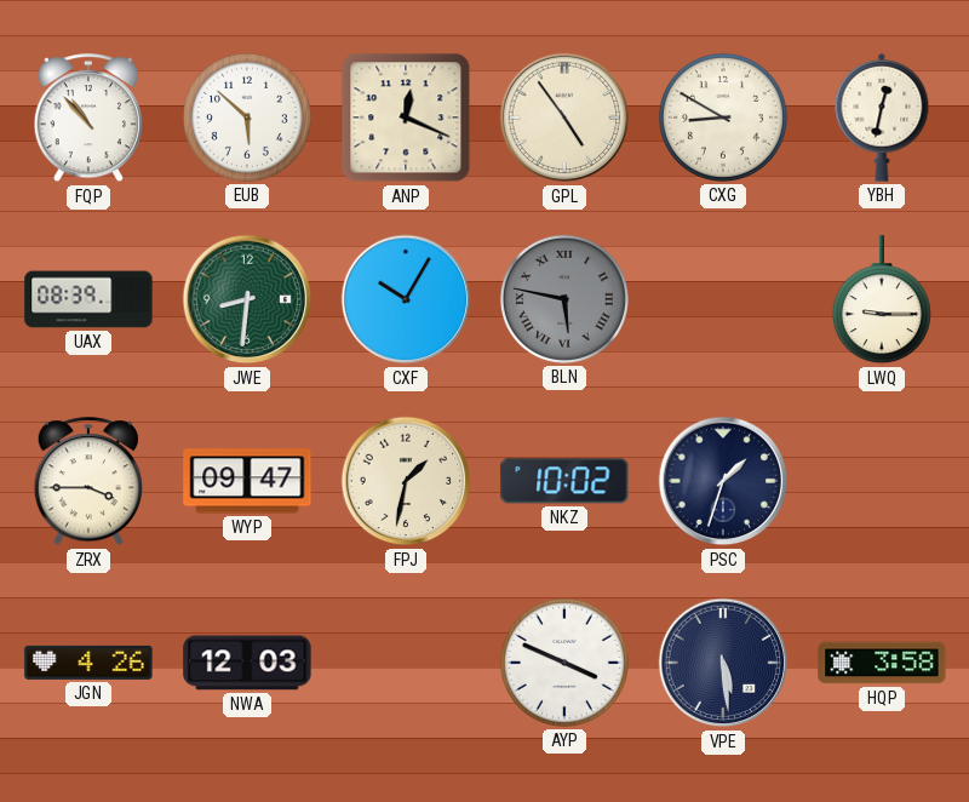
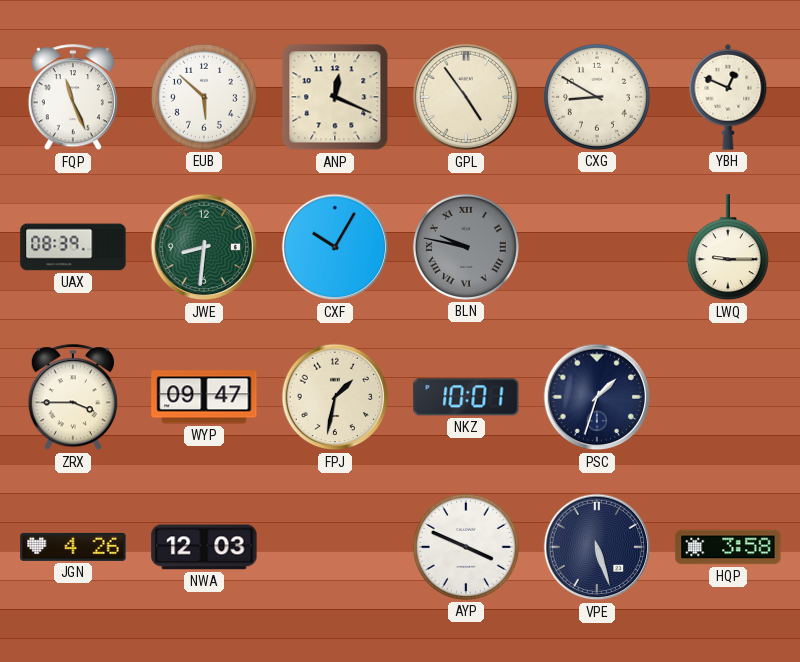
FQP: 10:53 -> 11:26 (73, 98)
YBH: 12:32 -> 12:49 (728, 97)
BLN: 5:47 -> 9:47 (466, 247)
NKZ: 10:02 -> 10:01 (466, 397)
VPE: 5:29 -> 5:27 (597, 547)
